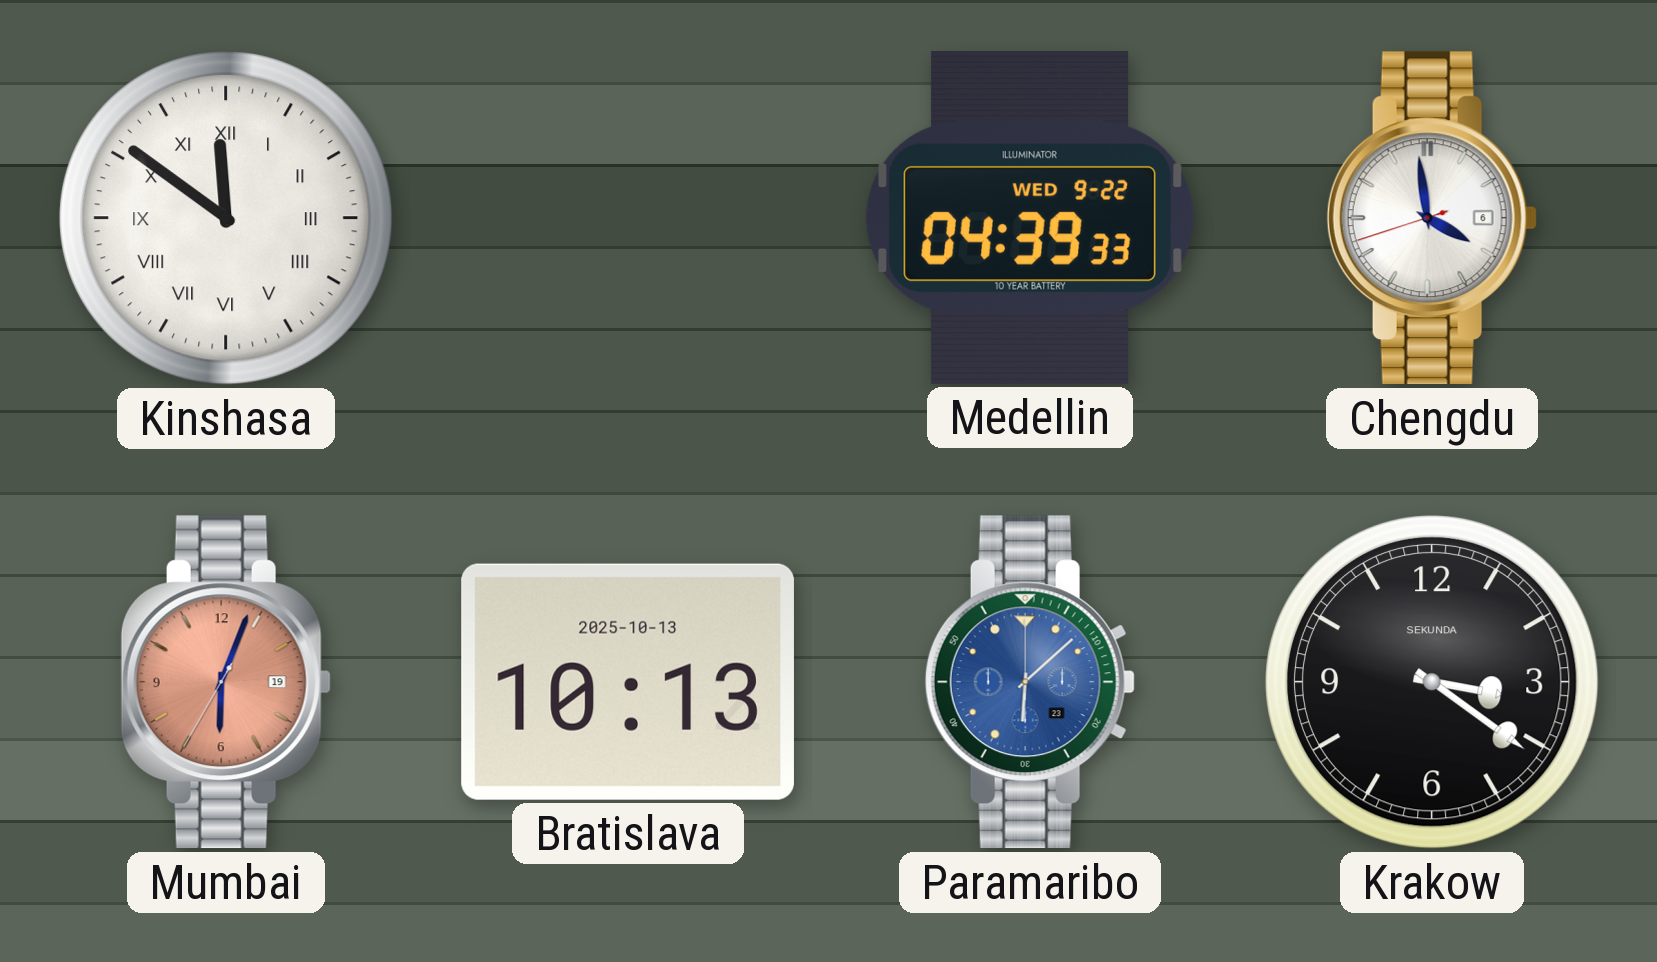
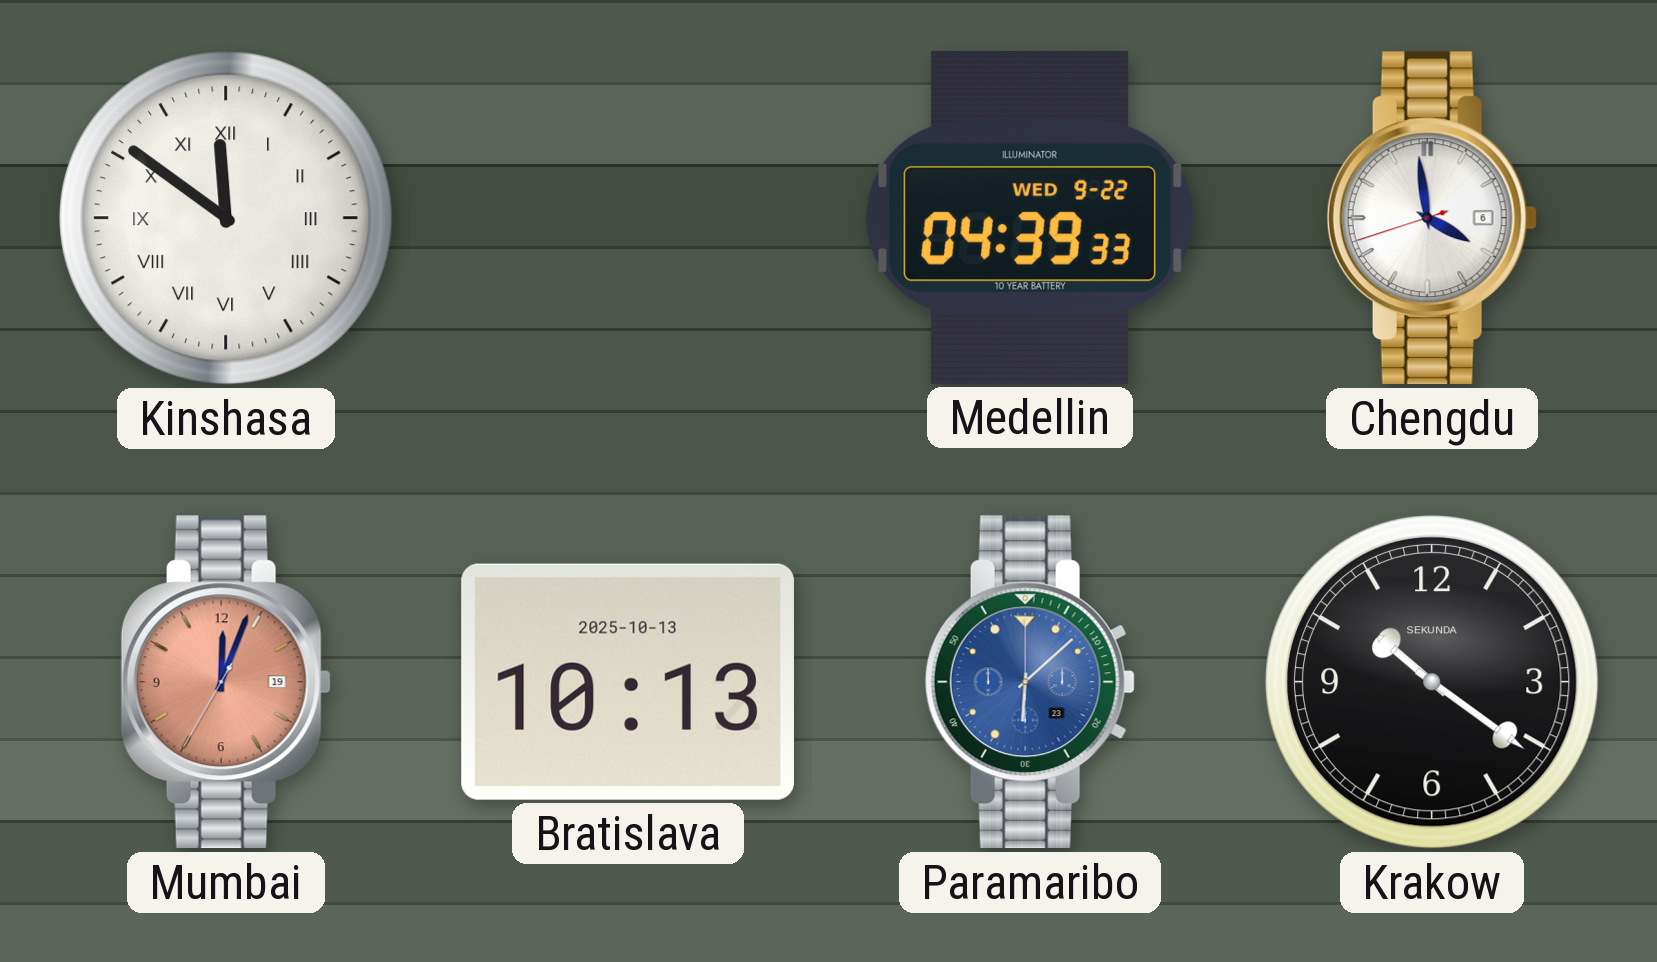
Mumbai: 6:03 -> 12:03 (226, 682)
Krakow: 3:21 -> 10:21 (1432, 682)
